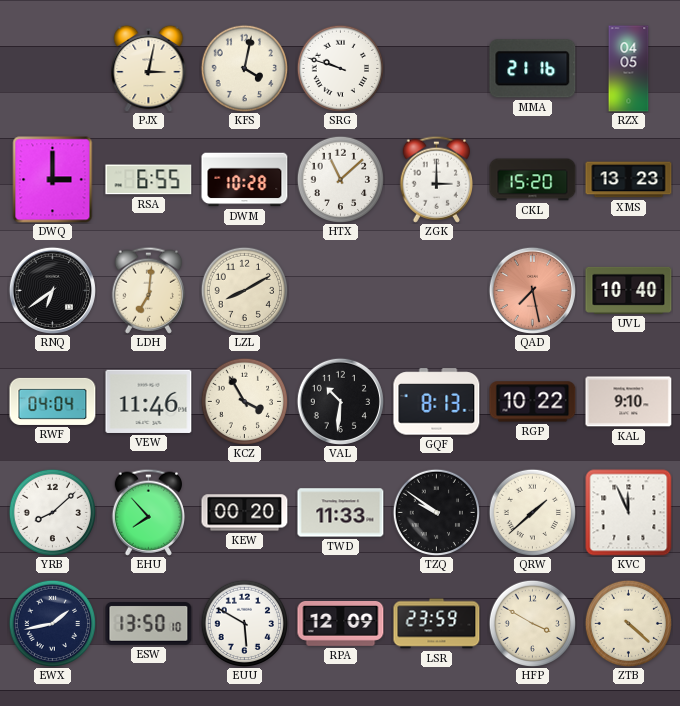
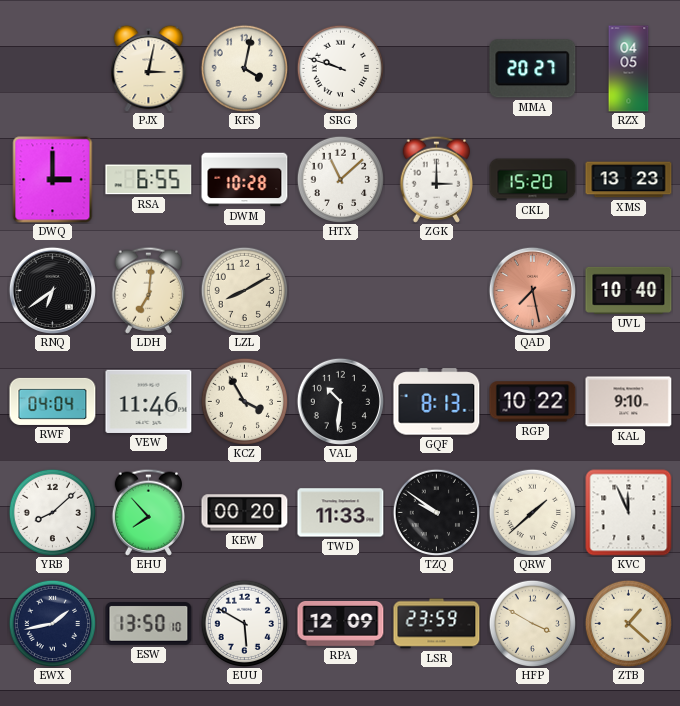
MMA: 21:16 -> 20:27 (533, 69)
ZTB: 4:22 -> 1:22 (628, 623)
